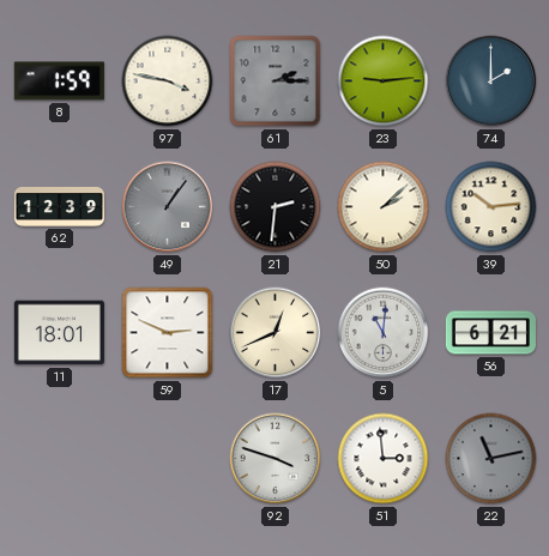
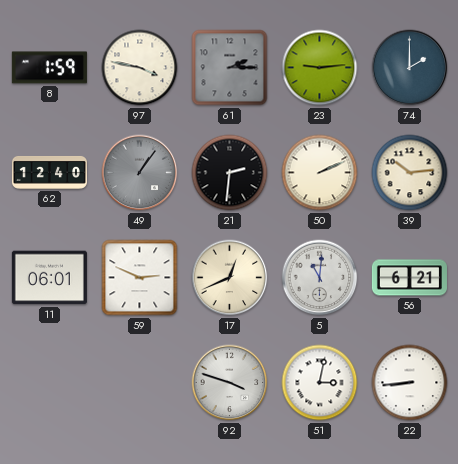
62: 12:39 -> 12:40 (49, 172)
50: 2:08 -> 2:11 (320, 173)
11: 18:01 -> 06:01 (49, 278)
51: 2:59 -> 3:02 (320, 383)
22: 11:13 -> 8:44 (410, 383)
22 dial: grey -> white (410, 383)
